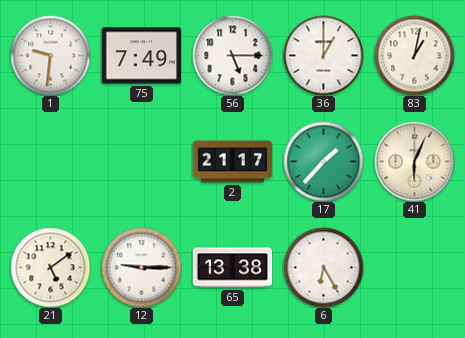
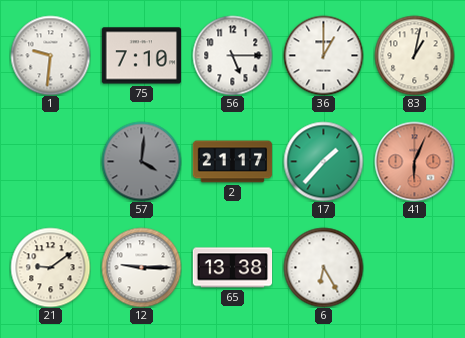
75: 7:49 -> 7:10 (141, 56)
57: none -> 4:01 (141, 161)
41 dial: cream -> salmon (414, 161)
21: 5:09 -> 9:09 (50, 267)
